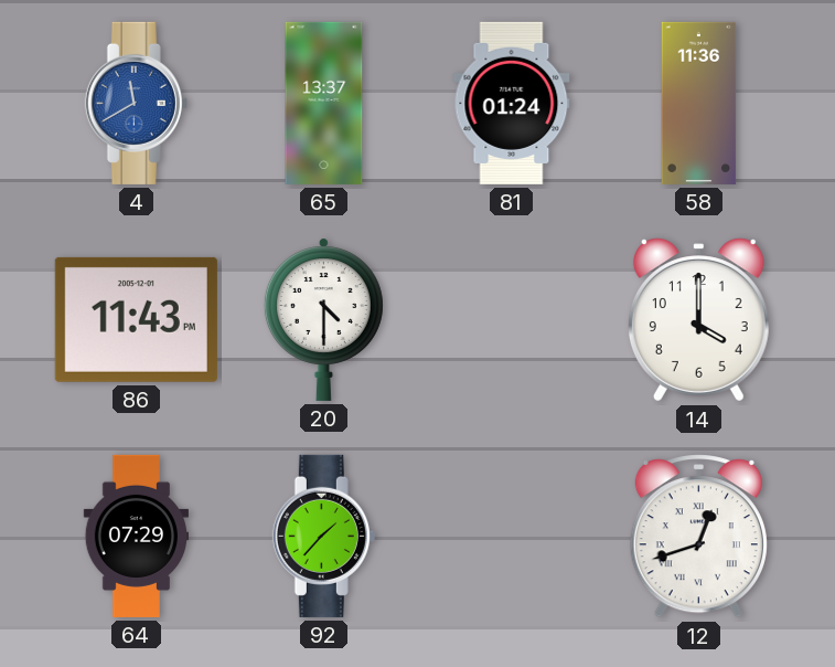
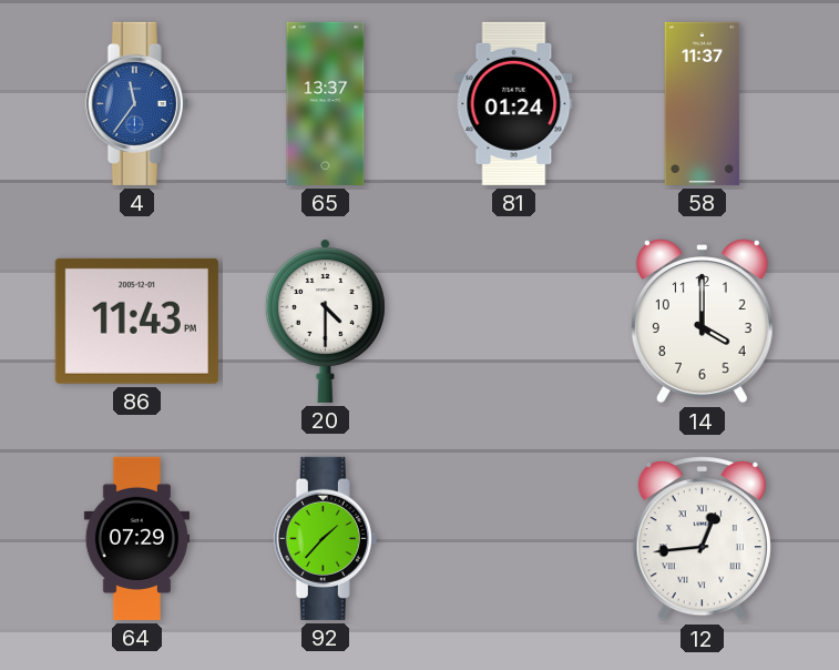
4: 11:40 -> 11:36 (136, 103)
58: 11:36 -> 11:37 (703, 103)
12: 12:42 -> 12:44 (702, 539)
